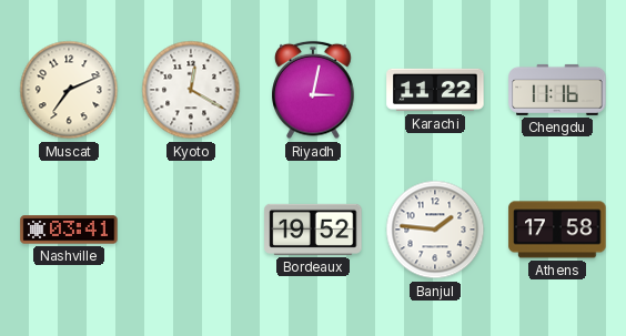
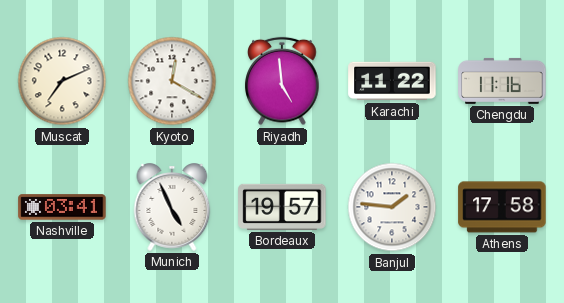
Riyadh: 3:02 -> 4:59 (282, 81)
Munich: none -> 4:56 (172, 207)
Bordeaux: 19:52 -> 19:57 (282, 207)
